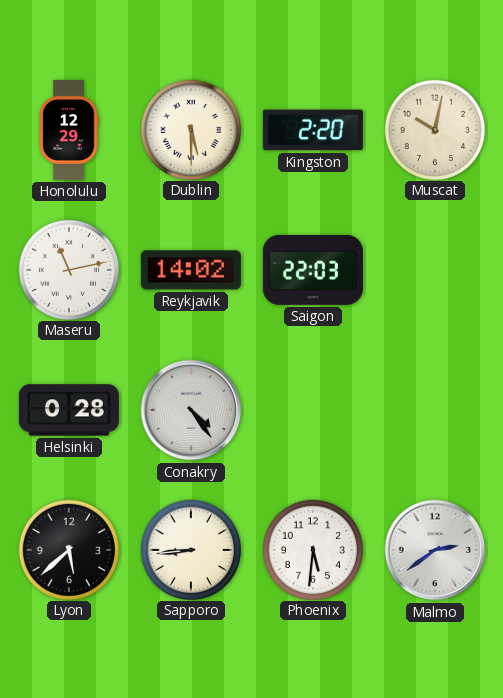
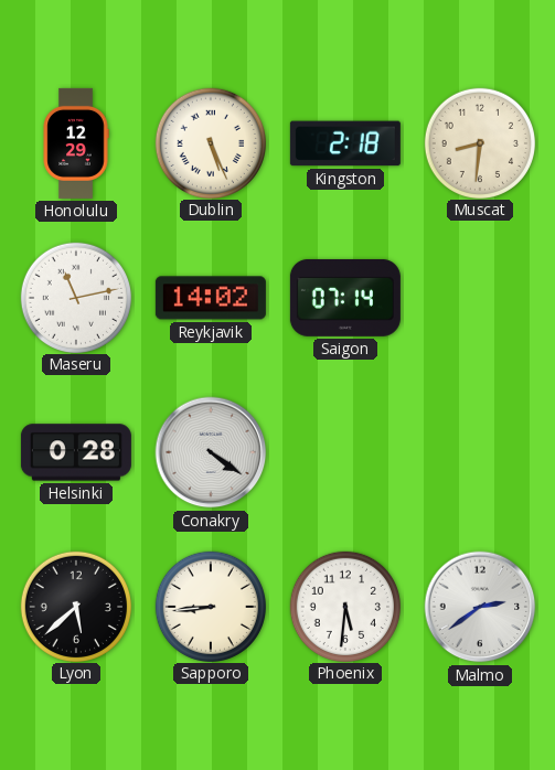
Dublin: 5:30 -> 5:26 (210, 142)
Kingston: 2:20 -> 2:18 (345, 143)
Muscat: 10:02 -> 8:31 (479, 142)
Saigon: 22:03 -> 07:14 (345, 298)
Conakry: 4:24 -> 4:21 (211, 452)
